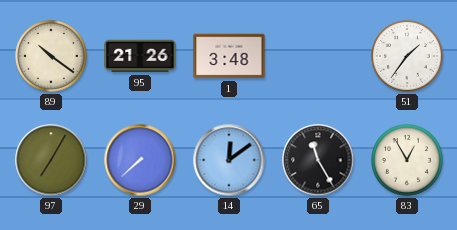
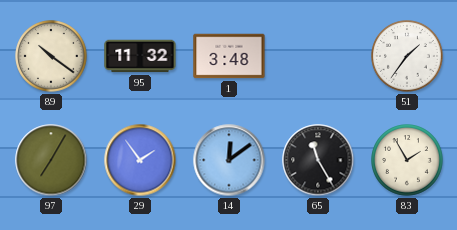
95: 21:26 -> 11:32 (140, 56)
29: 7:38 -> 1:54 (140, 160)
83: 12:55 -> 1:55 (407, 160)
